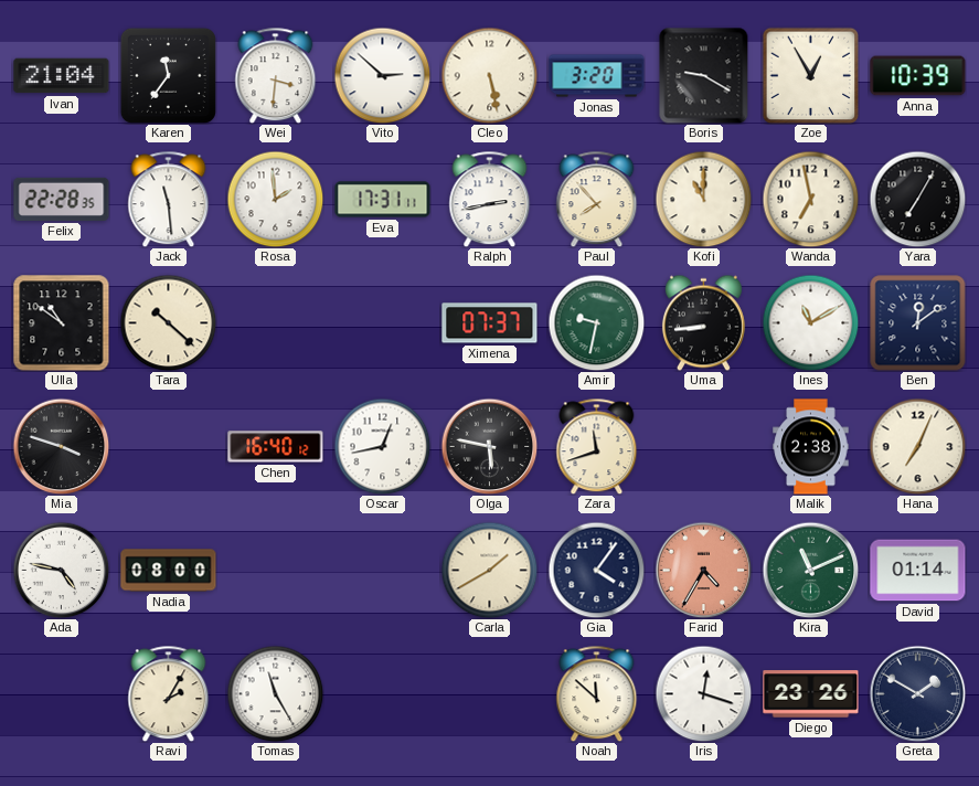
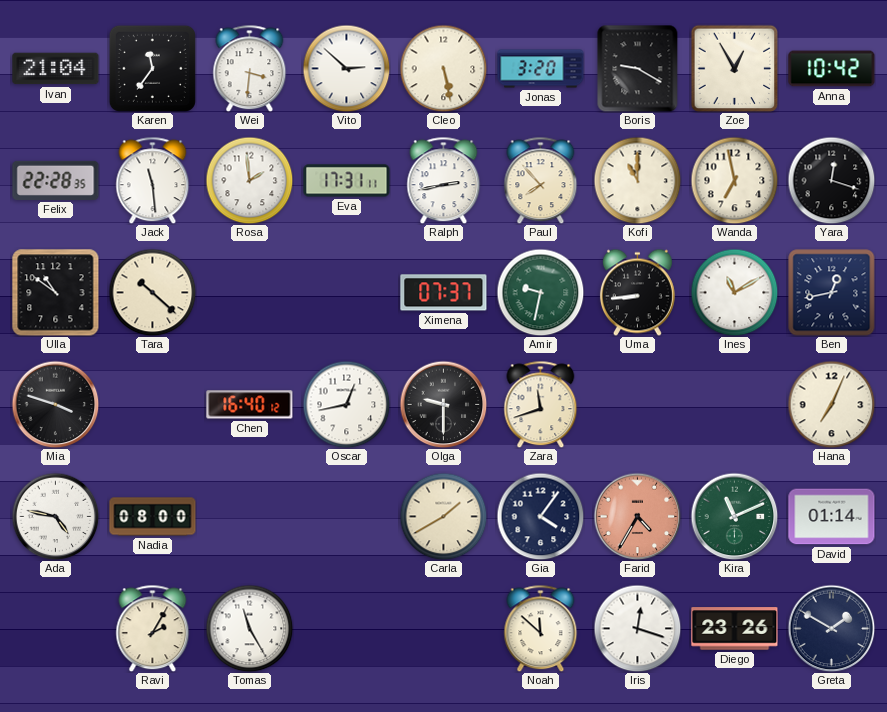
Anna: 10:39 -> 10:42 (832, 69)
Yara: 7:05 -> 12:18 (831, 180)
Ben: 12:09 -> 12:43 (832, 293)
Olga: 5:47 -> 9:30 (443, 404)
Malik: 2:38 -> none (811, 447)
